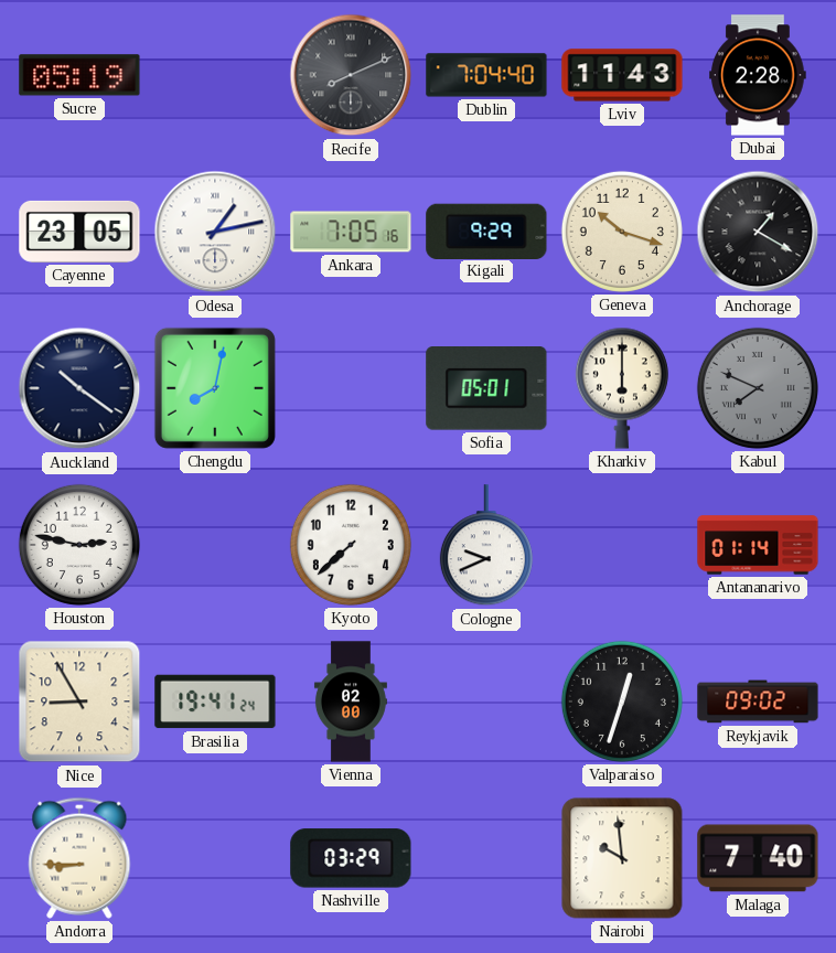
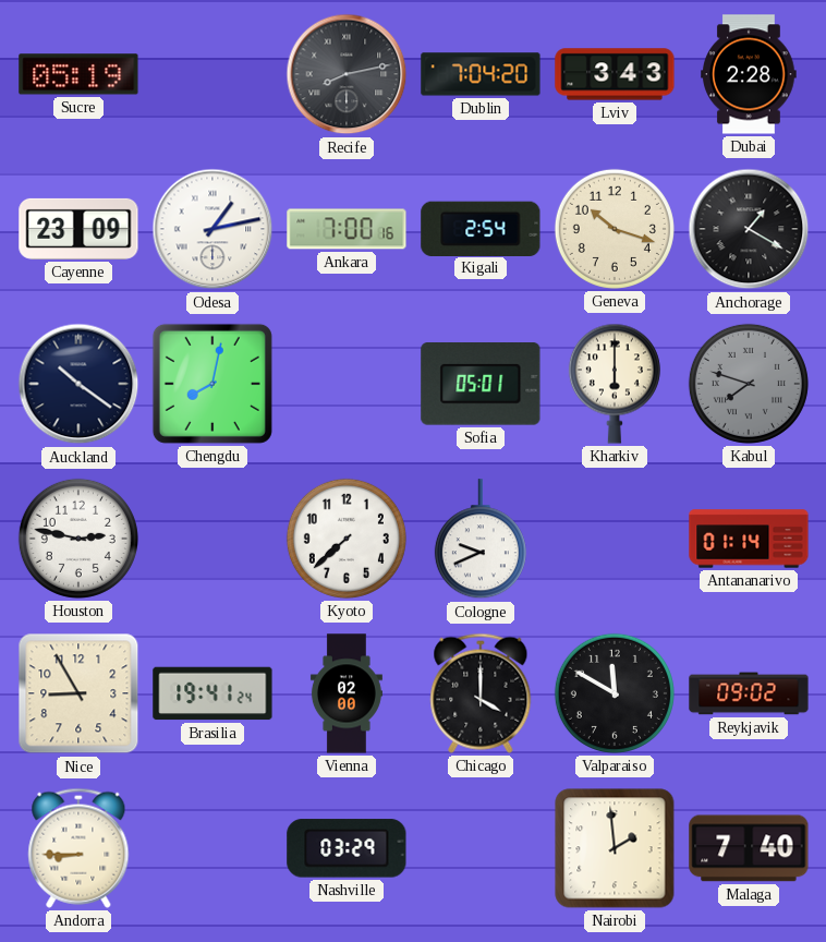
Recife: 8:11 -> 8:13 (347, 74)
Dublin: 7:04:40 -> 7:04:20 (481, 74)
Lviv: 11:43 -> 3:43 (615, 74)
Cayenne: 23:05 -> 23:09 (78, 229)
Ankara: 7:05 -> 7:00 (347, 229)
Kigali: 9:29 -> 2:54 (481, 228)
Kabul: 7:49 -> 7:48 (749, 384)
Chicago: none -> 4:00 (481, 693)
Valparaiso: 12:33 -> 11:50 (615, 693)
Nairobi: 9:59 -> 1:59 (615, 848)
